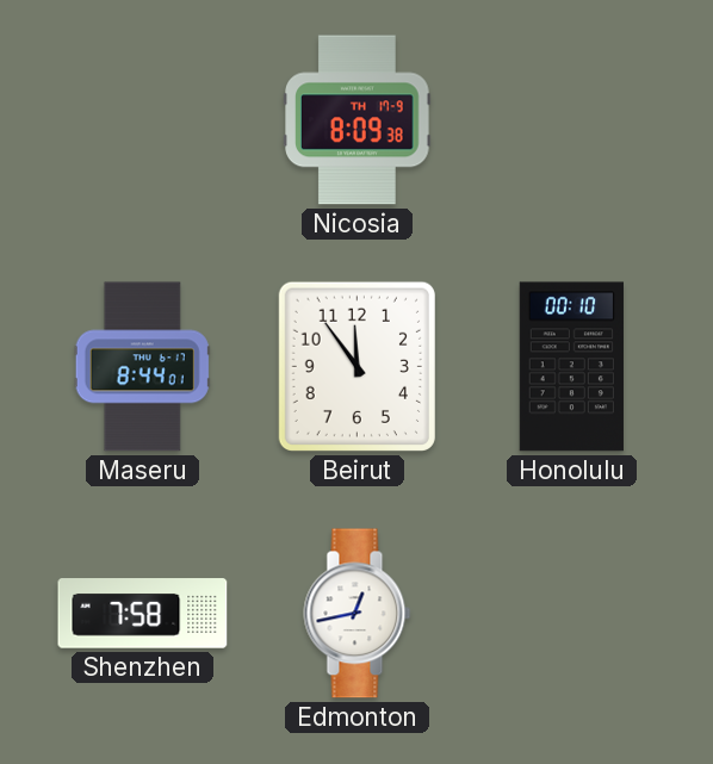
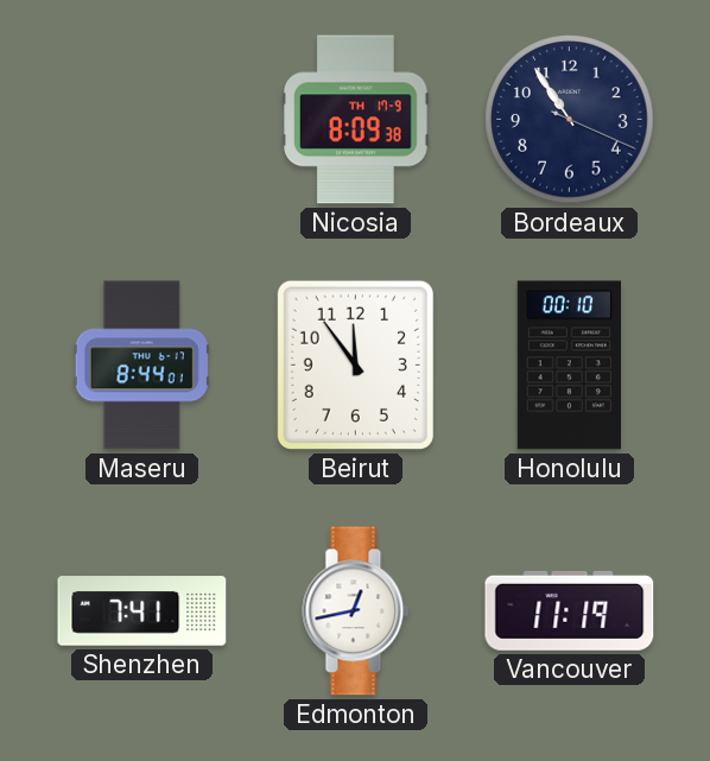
Bordeaux: none -> 10:54 (570, 120)
Shenzhen: 7:58 -> 7:41 (142, 611)
Vancouver: none -> 11:19 (570, 610)
